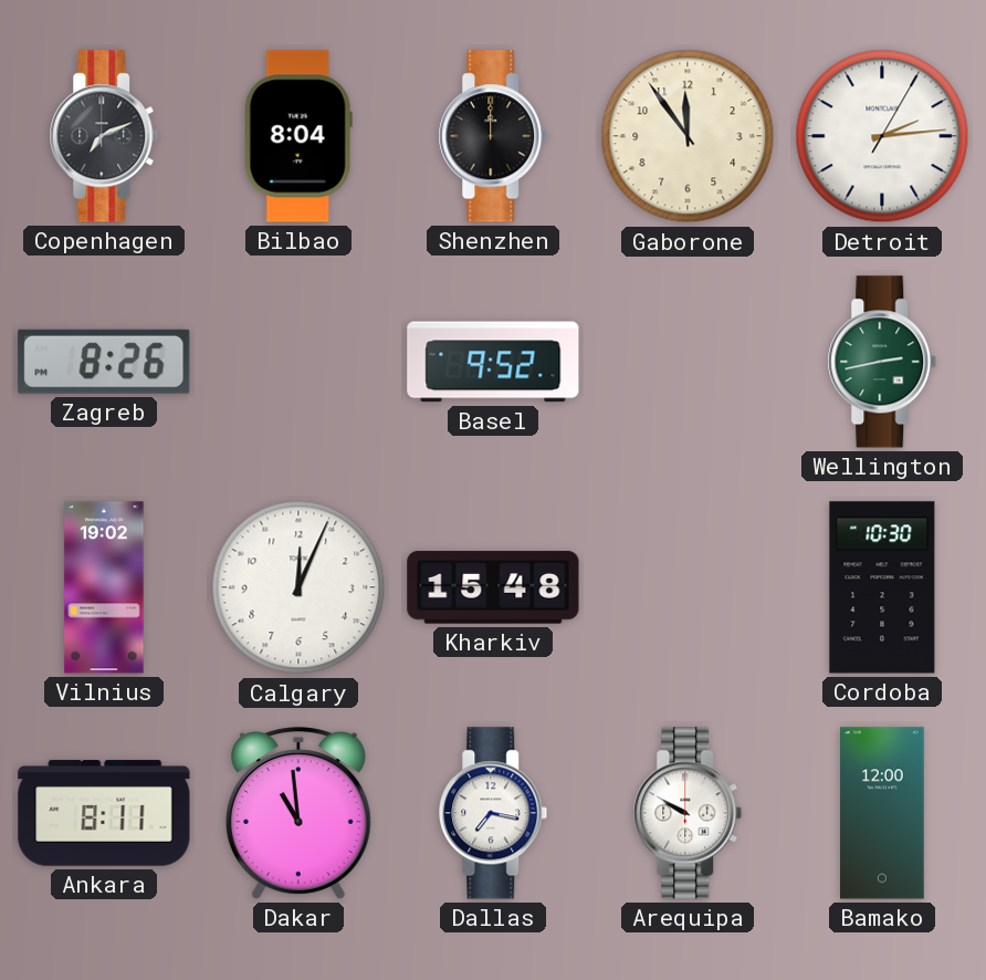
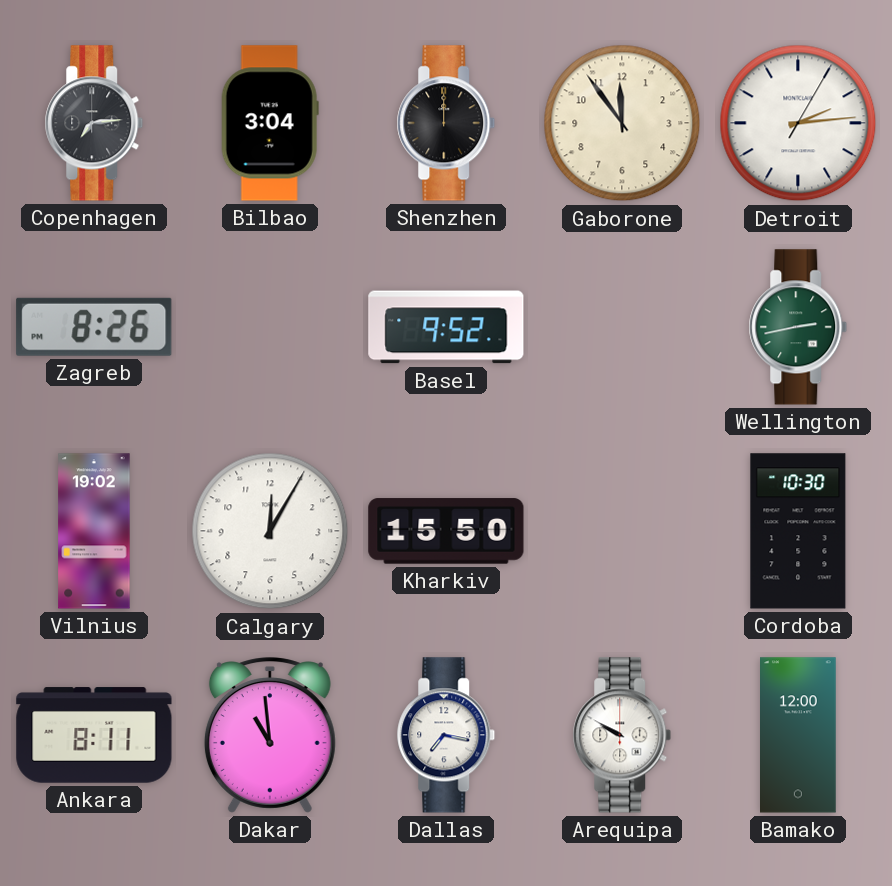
Copenhagen: 7:11 -> 7:14 (94, 123)
Bilbao: 8:04 -> 3:04 (270, 123)
Calgary: 12:04 -> 12:05 (270, 531)
Kharkiv: 15:48 -> 15:50 (446, 531)
